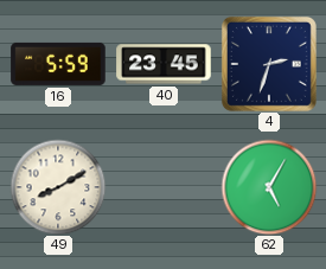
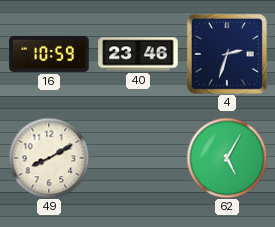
16: 5:59 -> 10:59 (49, 54)
40: 23:45 -> 23:46 (138, 54)
